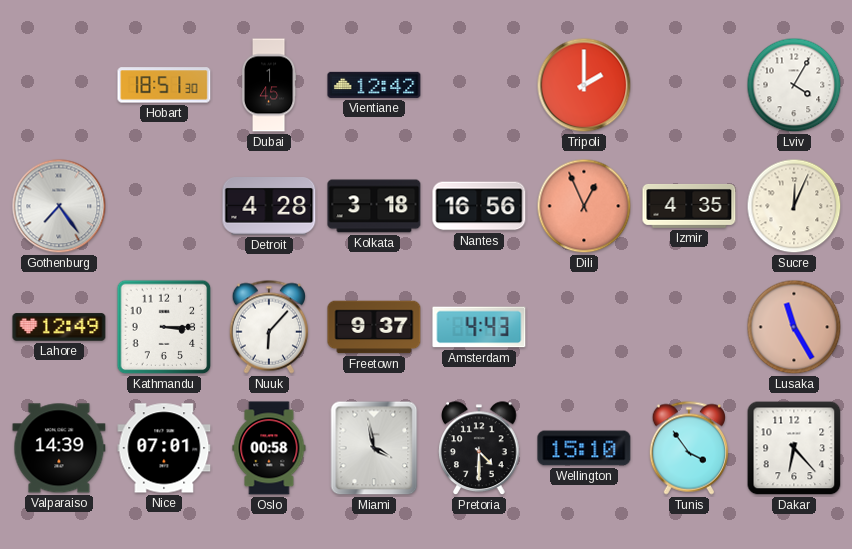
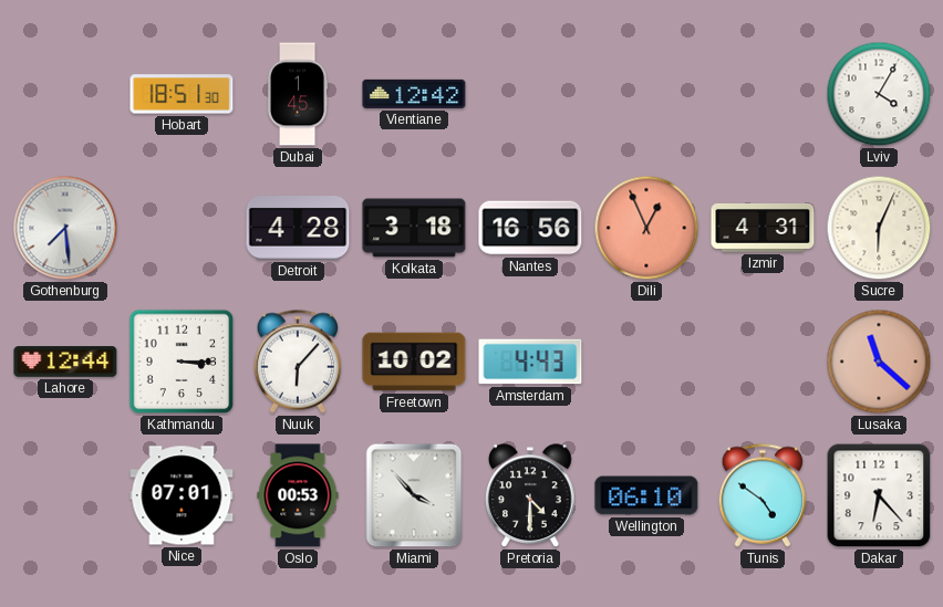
Tripoli: 2:00 -> none (584, 85)
Gothenburg: 7:24 -> 7:29 (65, 228)
Izmir: 4:35 -> 4:31 (763, 228)
Sucre: 12:04 -> 6:04 (879, 228)
Lahore: 12:49 -> 12:44 (65, 362)
Freetown: 9:37 -> 10:02 (414, 362)
Lusaka: 11:25 -> 11:22 (879, 362)
Valparaiso: 14:39 -> none (59, 448)
Oslo: 00:58 -> 00:53 (298, 495)
Miami: 3:58 -> 3:53 (414, 495)
Wellington: 15:10 -> 06:10 (646, 495)
Tunis: 3:54 -> 4:51 (763, 495)
